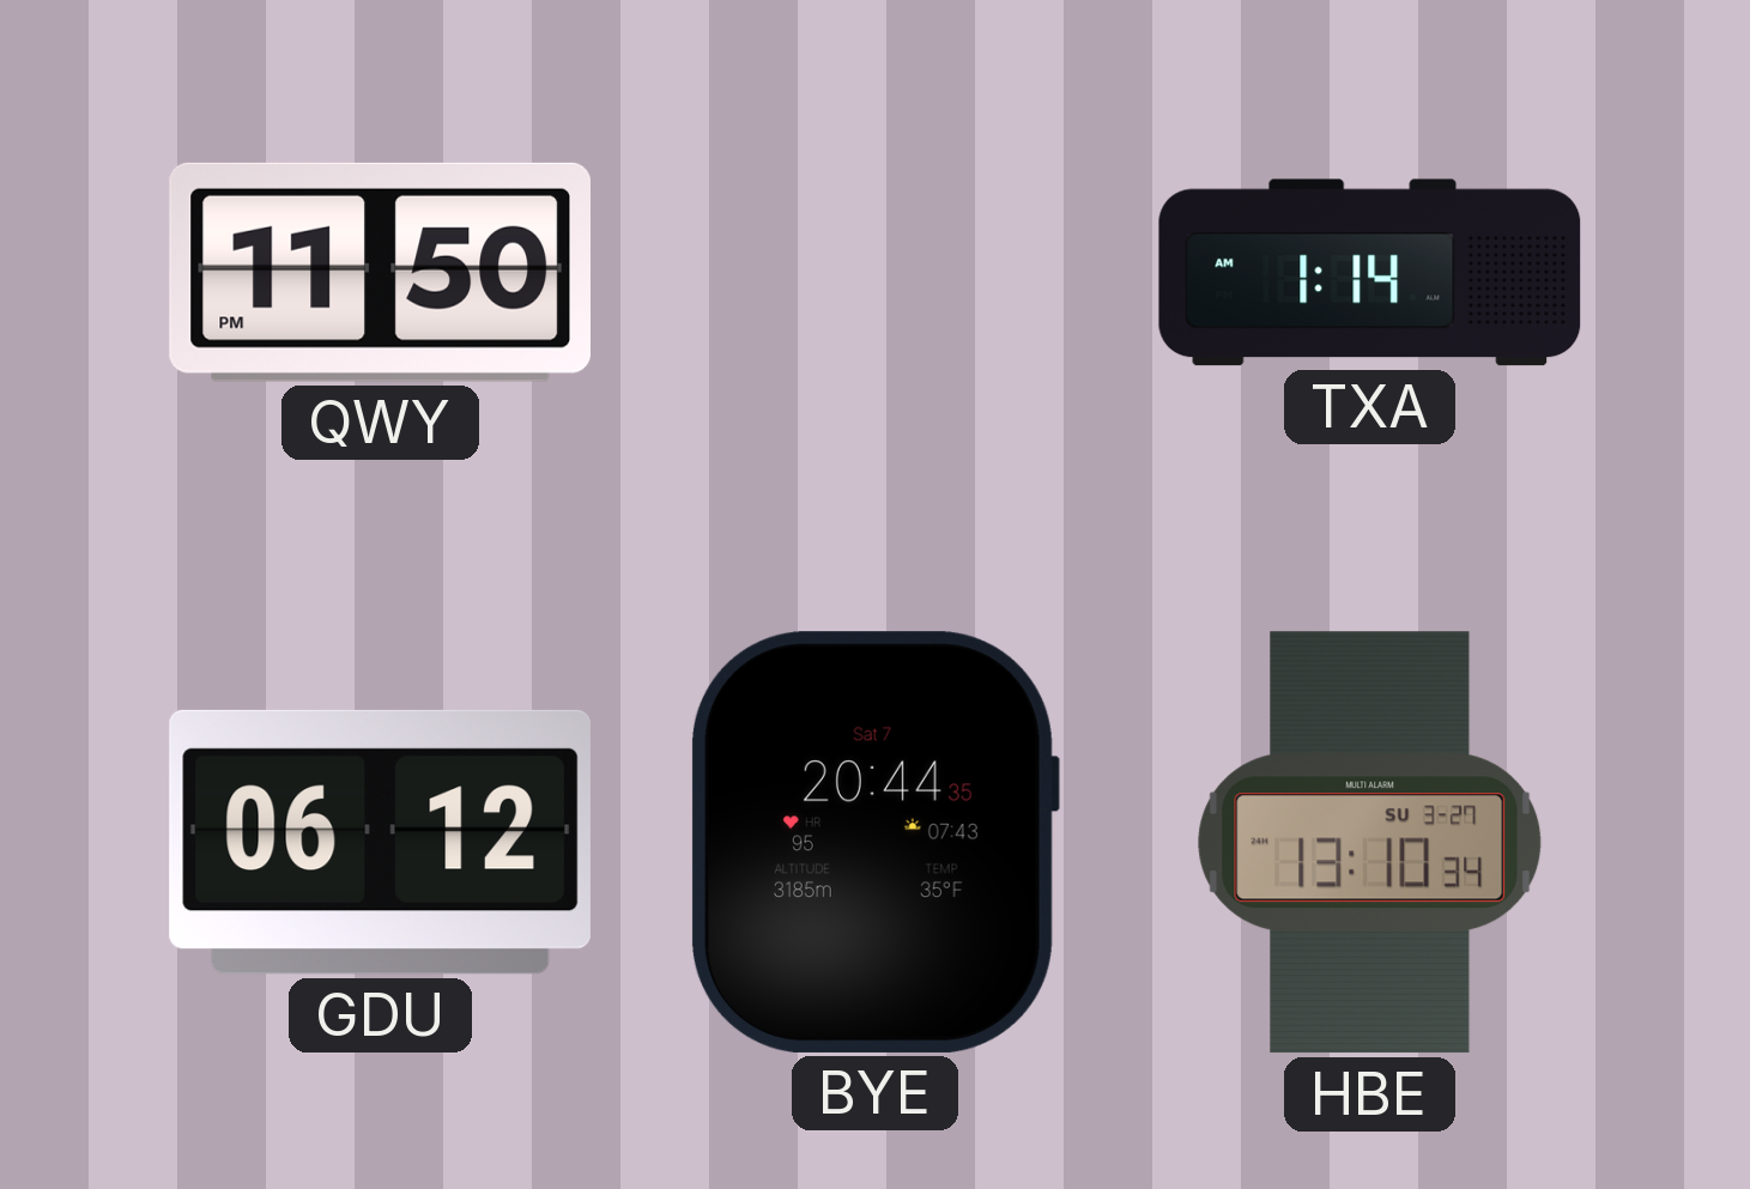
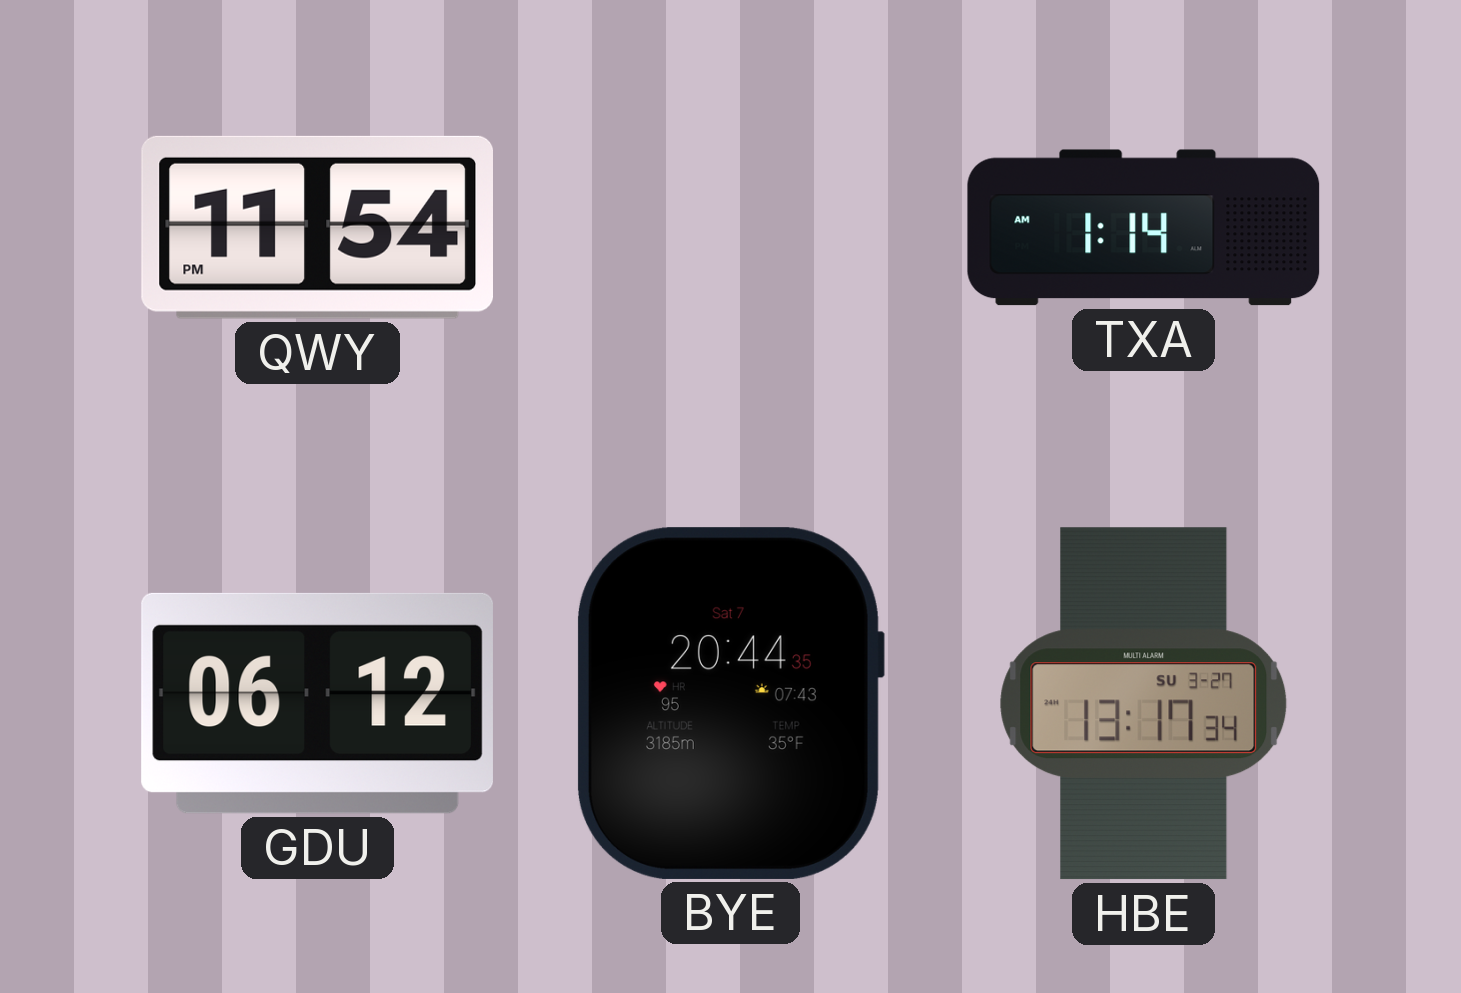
QWY: 11:50 -> 11:54 (317, 227)
HBE: 13:10 -> 13:17 (1144, 704)
